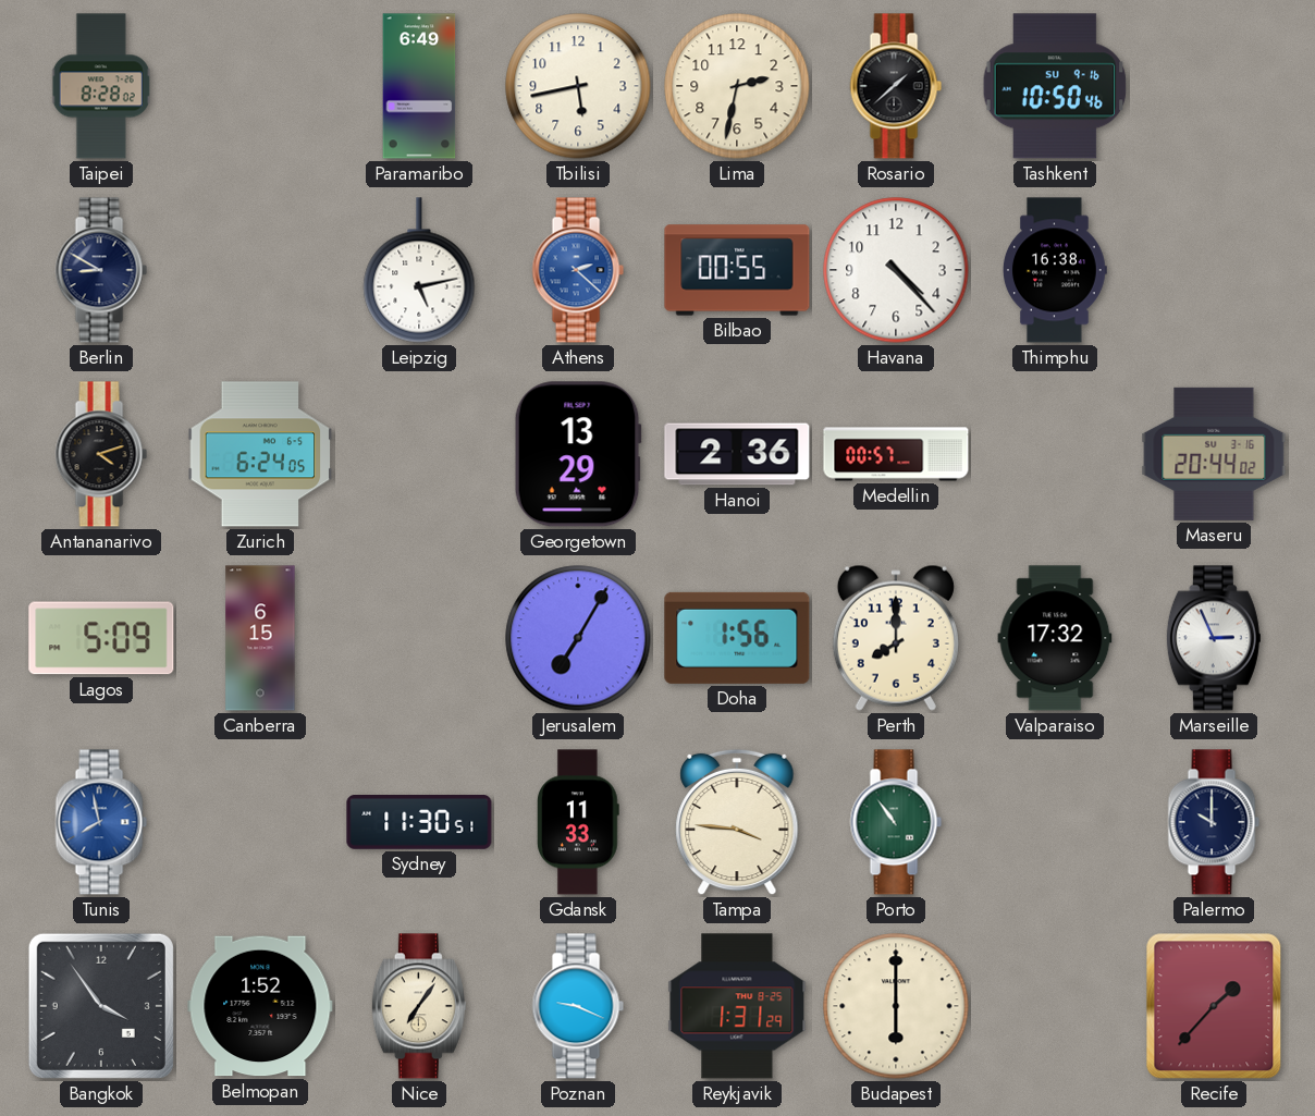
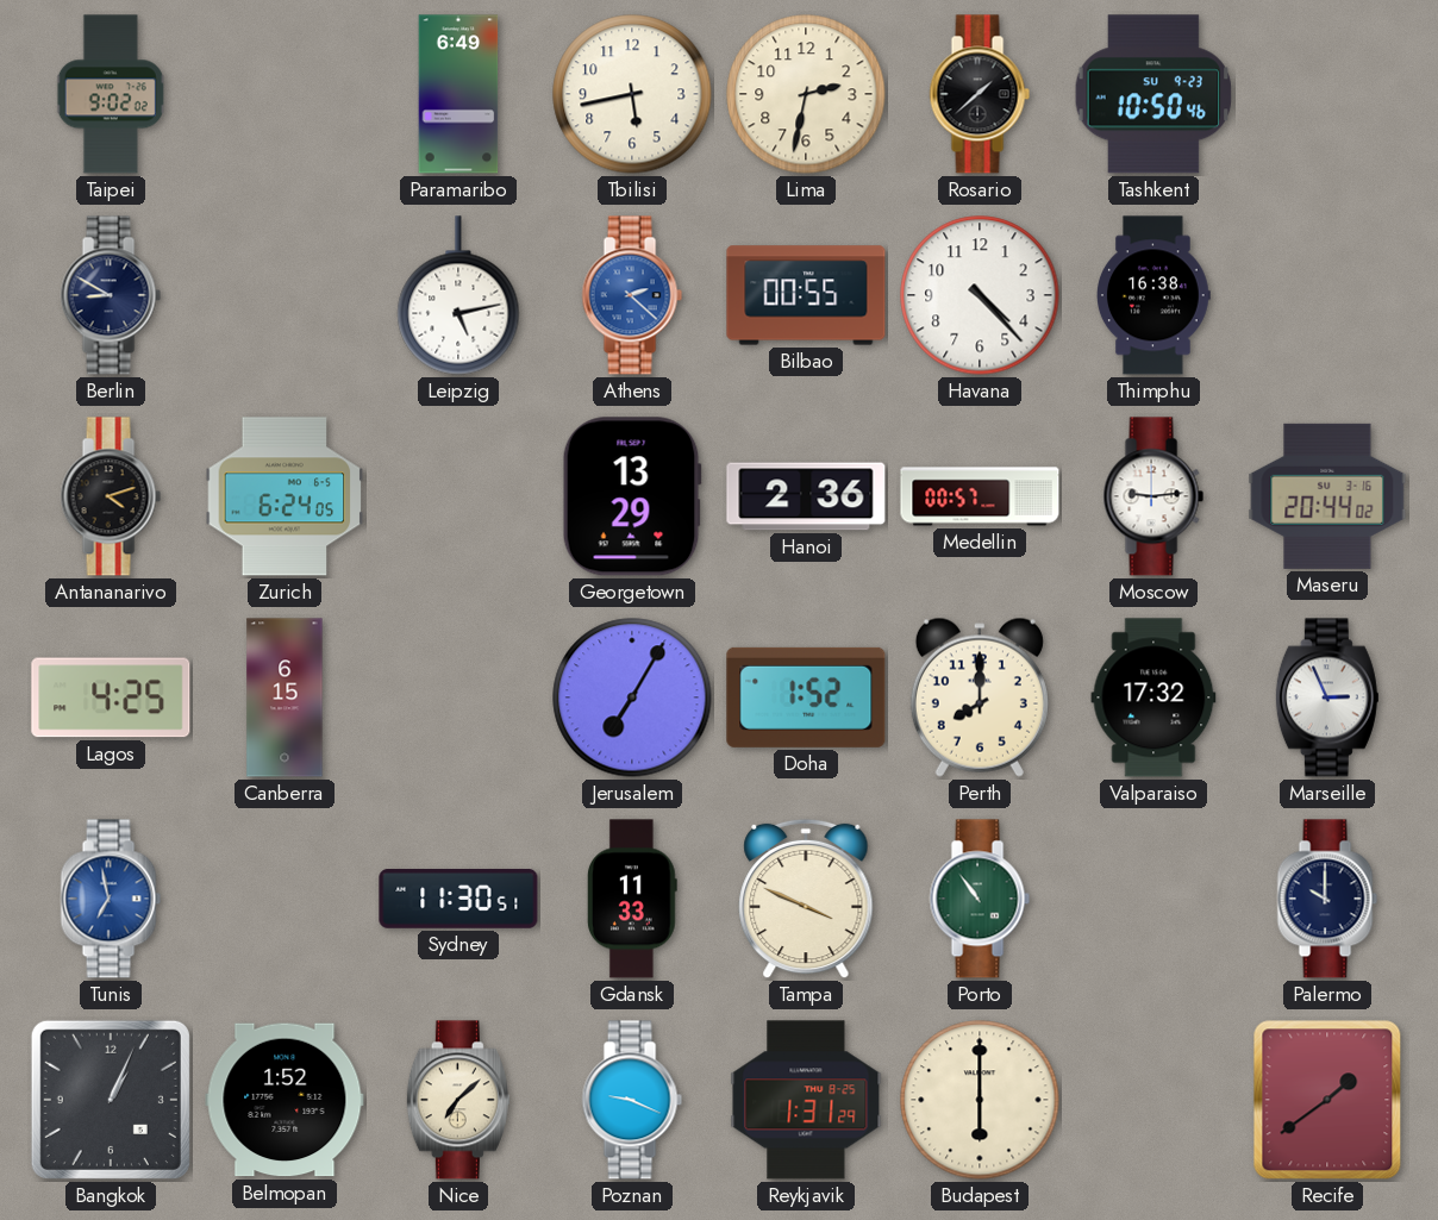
Taipei: 8:28 -> 9:02 (111, 94)
Tashkent date: SU 9-16 -> SU 9-23 (1153, 94)
Moscow: none -> 9:14 (1153, 496)
Lagos: 5:09 -> 4:25 (111, 697)
Doha: 1:56 -> 1:52 (806, 697)
Tunis: 7:58 -> 6:58 (111, 899)
Tampa: 3:46 -> 3:49 (806, 899)
Bangkok: 3:54 -> 1:04 (111, 1100)
Nice: 7:06 -> 7:08 (458, 1100)
Recife: 1:37 -> 1:39 (1327, 1100)
